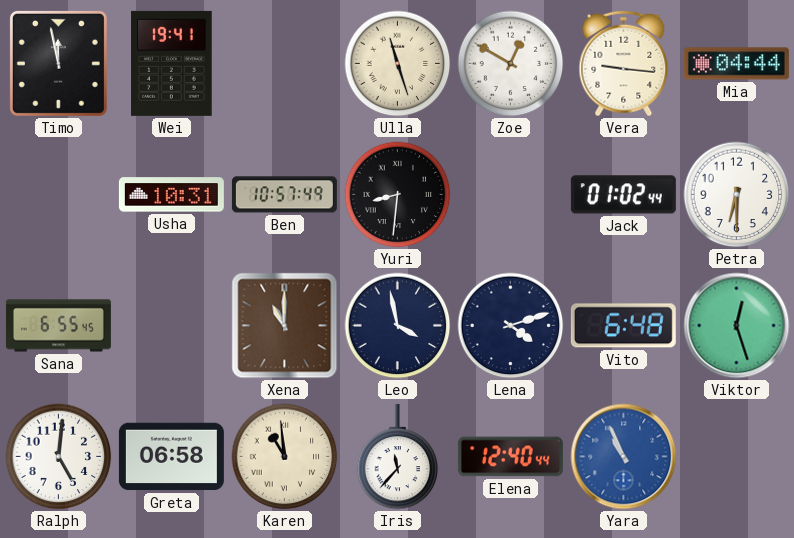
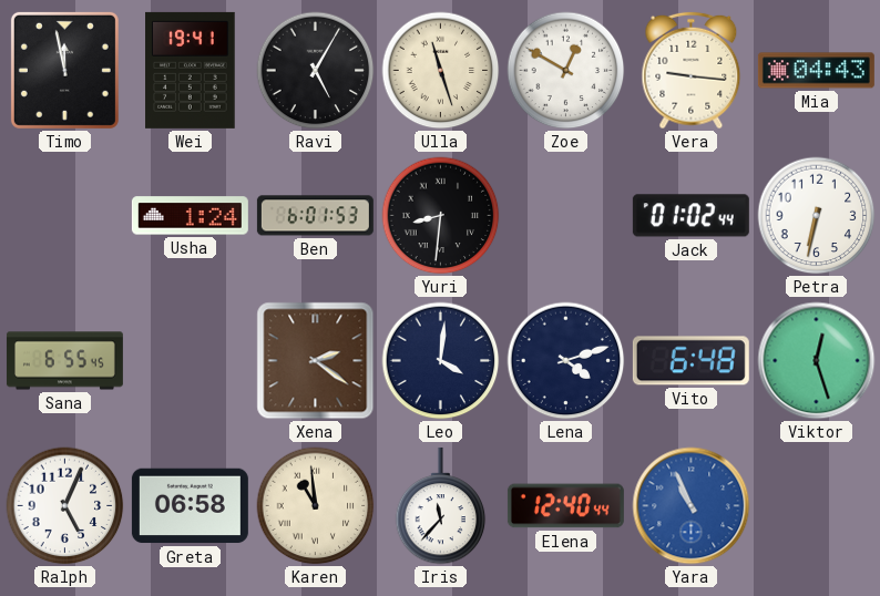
Ravi: none -> 5:05 (316, 71)
Mia: 04:44 -> 04:43 (816, 71)
Usha: 10:31 -> 1:24 (190, 216)
Ben: 10:57 -> 6:01 (315, 216)
Petra: 6:30 -> 6:32 (817, 216)
Xena: 11:00 -> 2:21 (316, 361)
Leo: 3:58 -> 4:01 (441, 361)
Ralph: 5:01 -> 5:04 (65, 506)
